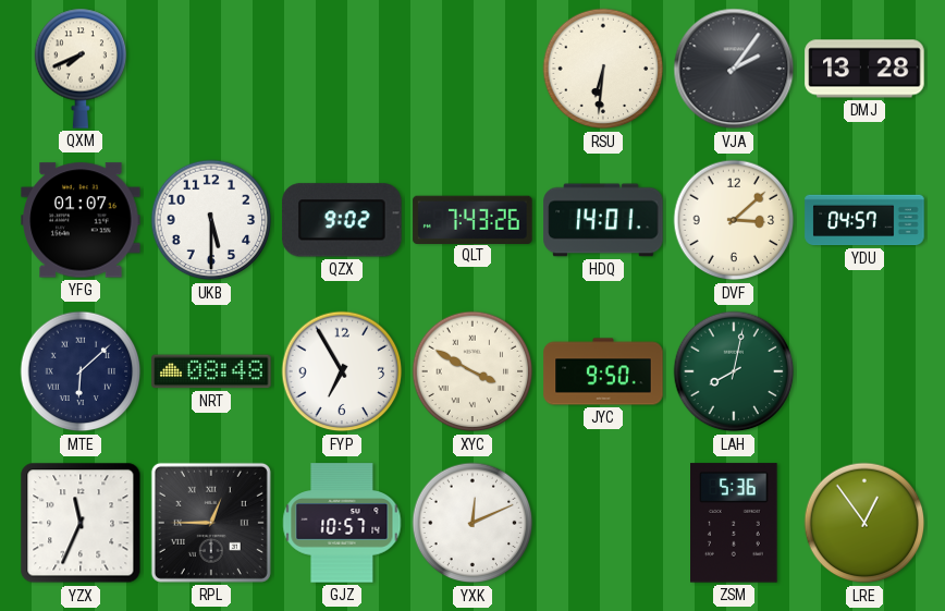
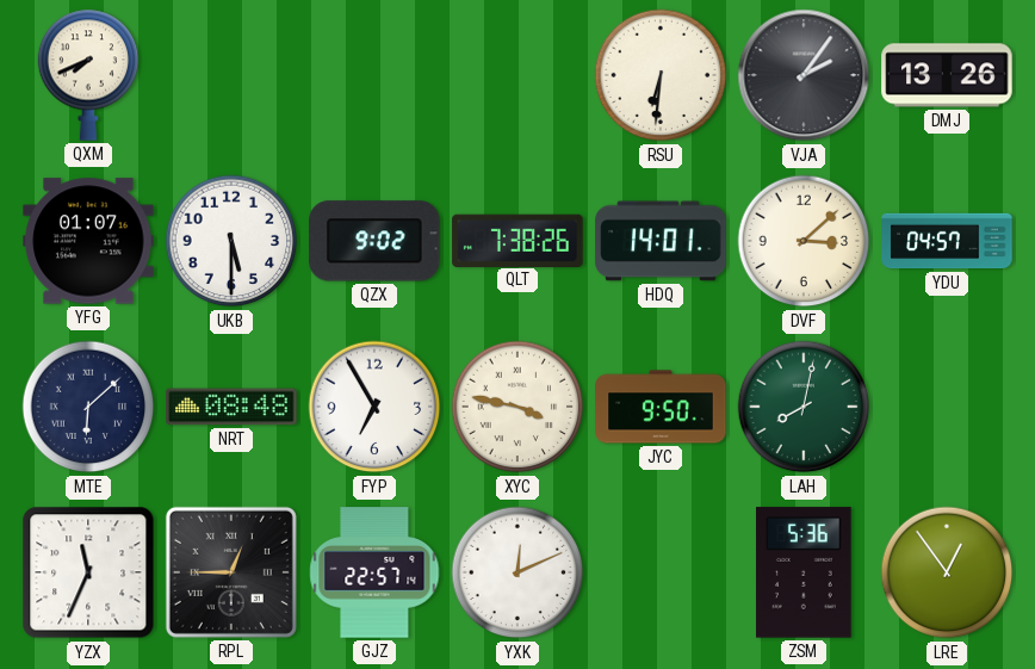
DMJ: 13:28 -> 13:26 (947, 75)
QLT: 7:43 -> 7:38 (517, 240)
XYC: 3:50 -> 3:47 (517, 407)
GJZ: 10:57 -> 22:57 (374, 572)
